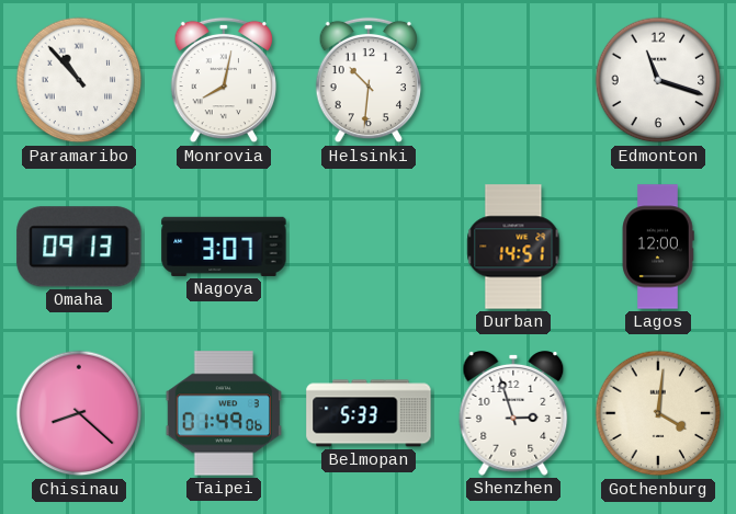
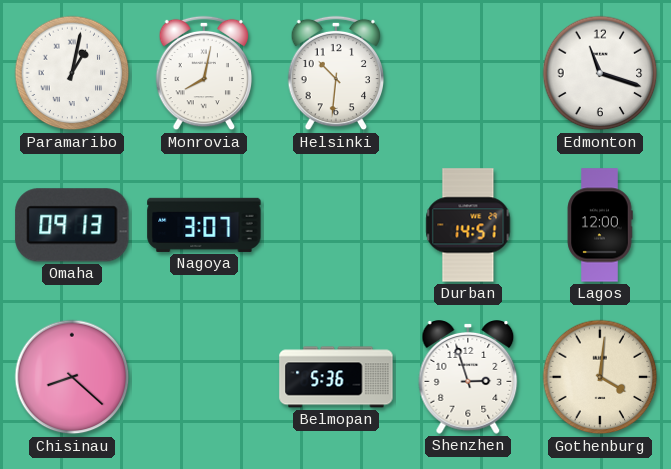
Paramaribo: 10:53 -> 1:02 (72, 73)
Taipei: 01:49 -> none (223, 413)
Belmopan: 5:33 -> 5:36 (336, 377)
